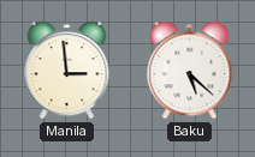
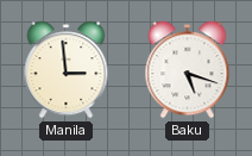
Baku: 5:22 -> 5:18 (188, 70)
